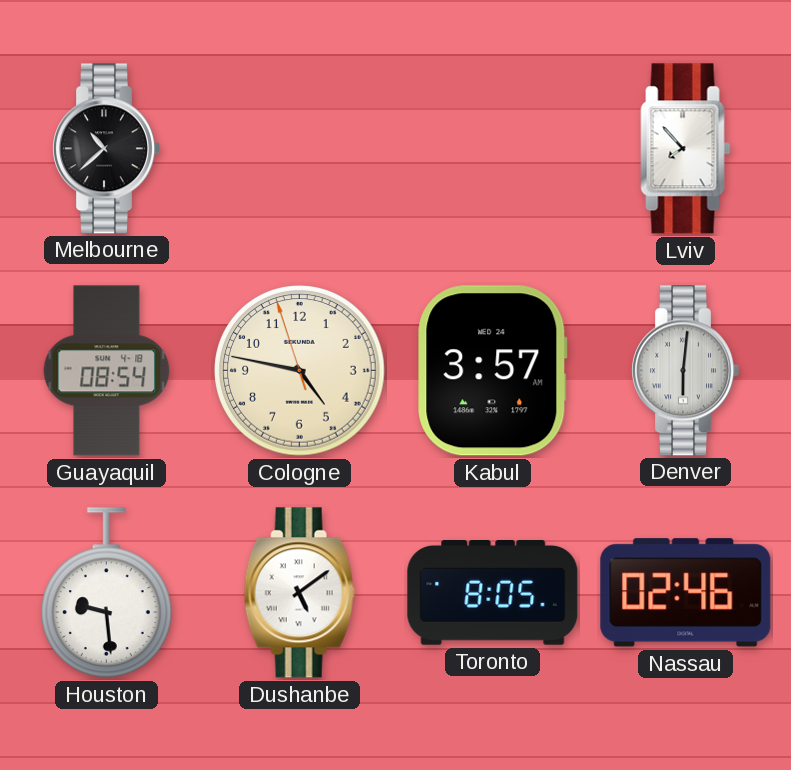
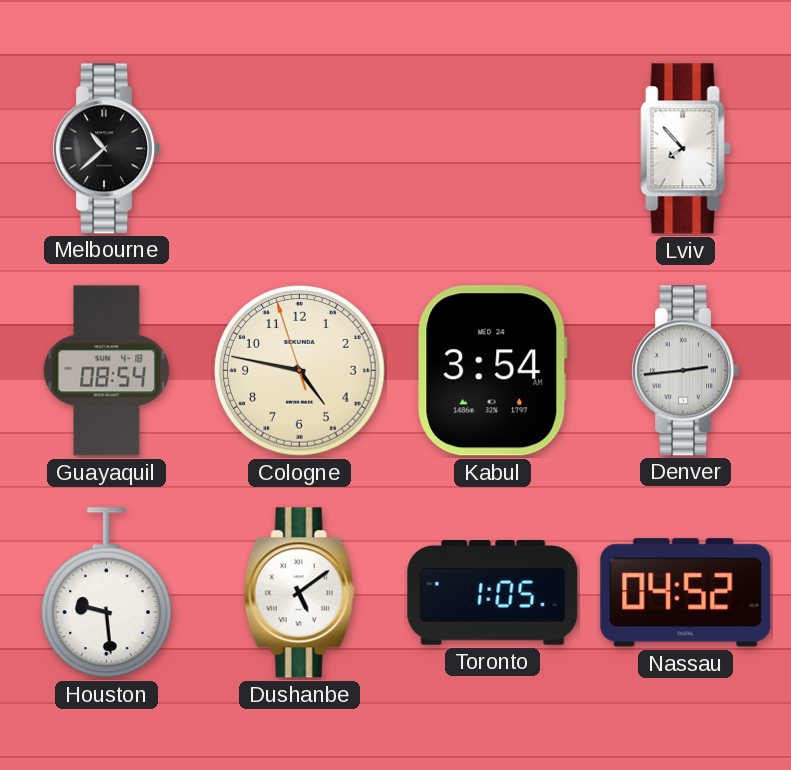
Kabul: 3:57 -> 3:54 (493, 371)
Denver: 6:01 -> 2:44 (685, 371)
Toronto: 8:05 -> 1:05 (493, 593)
Nassau: 02:46 -> 04:52 (686, 593)
